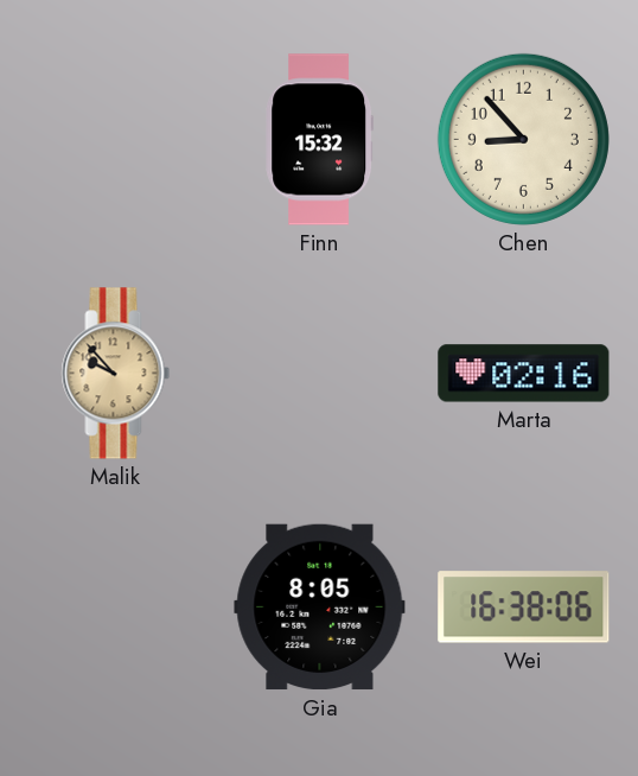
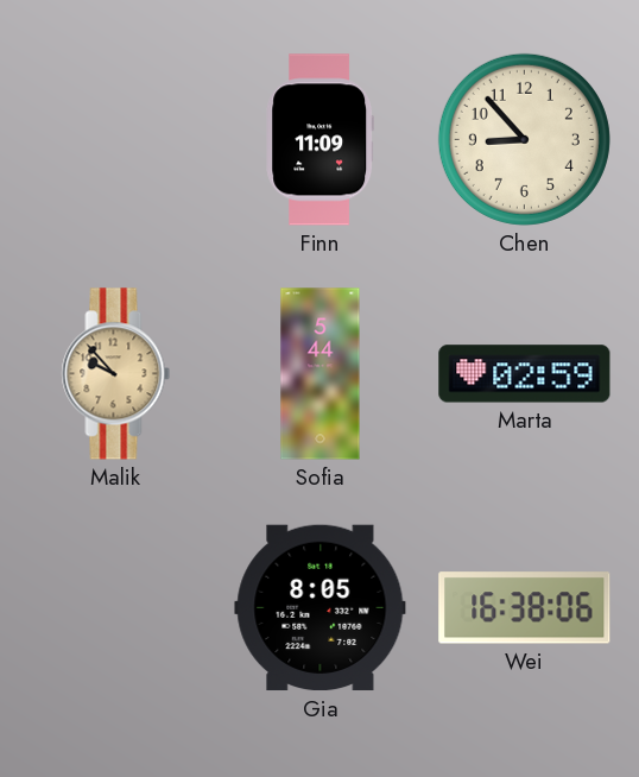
Finn: 15:32 -> 11:09 (321, 140)
Sofia: none -> 5:44 (321, 374)
Marta: 02:16 -> 02:59 (525, 374)
